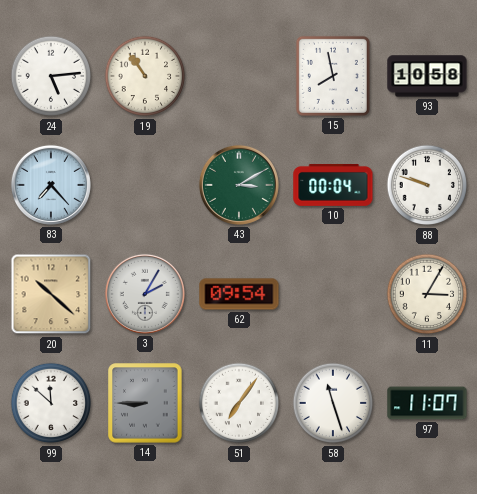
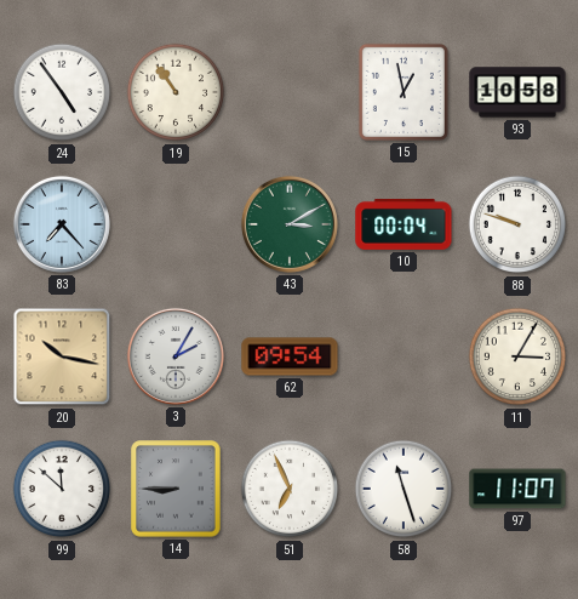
24: 5:14 -> 4:54 (62, 92)
15: 7:58 -> 12:58 (404, 92)
20: 10:22 -> 10:17 (62, 356)
51: 7:06 -> 6:56 (290, 489)
